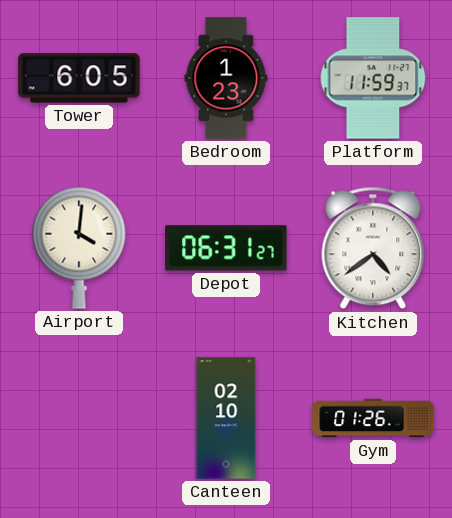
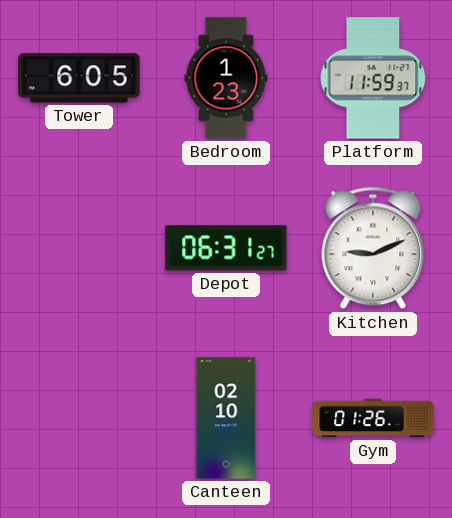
Airport: 4:01 -> none (79, 248)
Kitchen: 4:39 -> 9:11 (373, 248)
